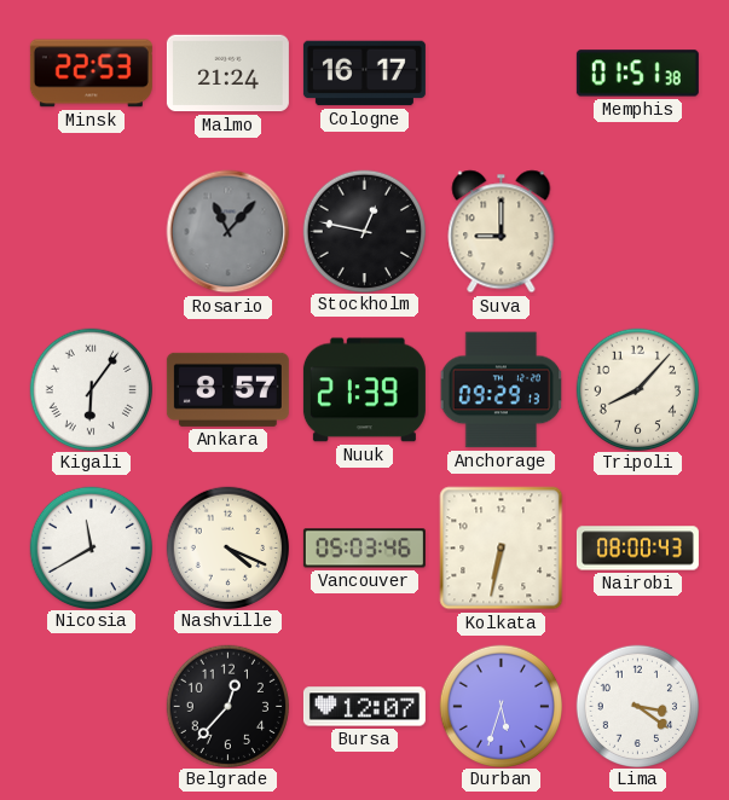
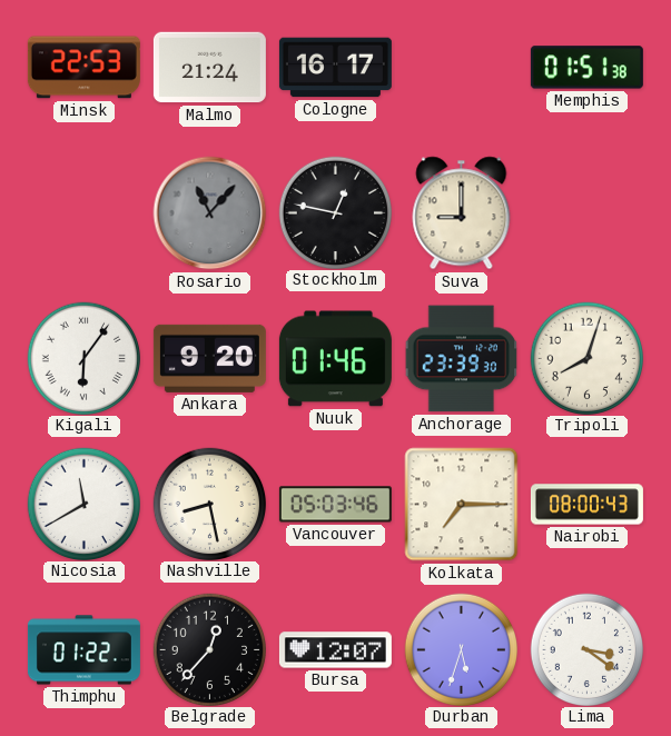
Ankara: 8:57 -> 9:20 (209, 358)
Nuuk: 21:39 -> 01:46 (335, 359)
Anchorage: 09:29 -> 23:39 (462, 359)
Tripoli: 8:07 -> 8:03 (586, 358)
Nashville: 4:19 -> 8:28 (209, 504)
Kolkata: 6:32 -> 7:15 (462, 505)
Thimphu: none -> 01:22 (83, 650)
